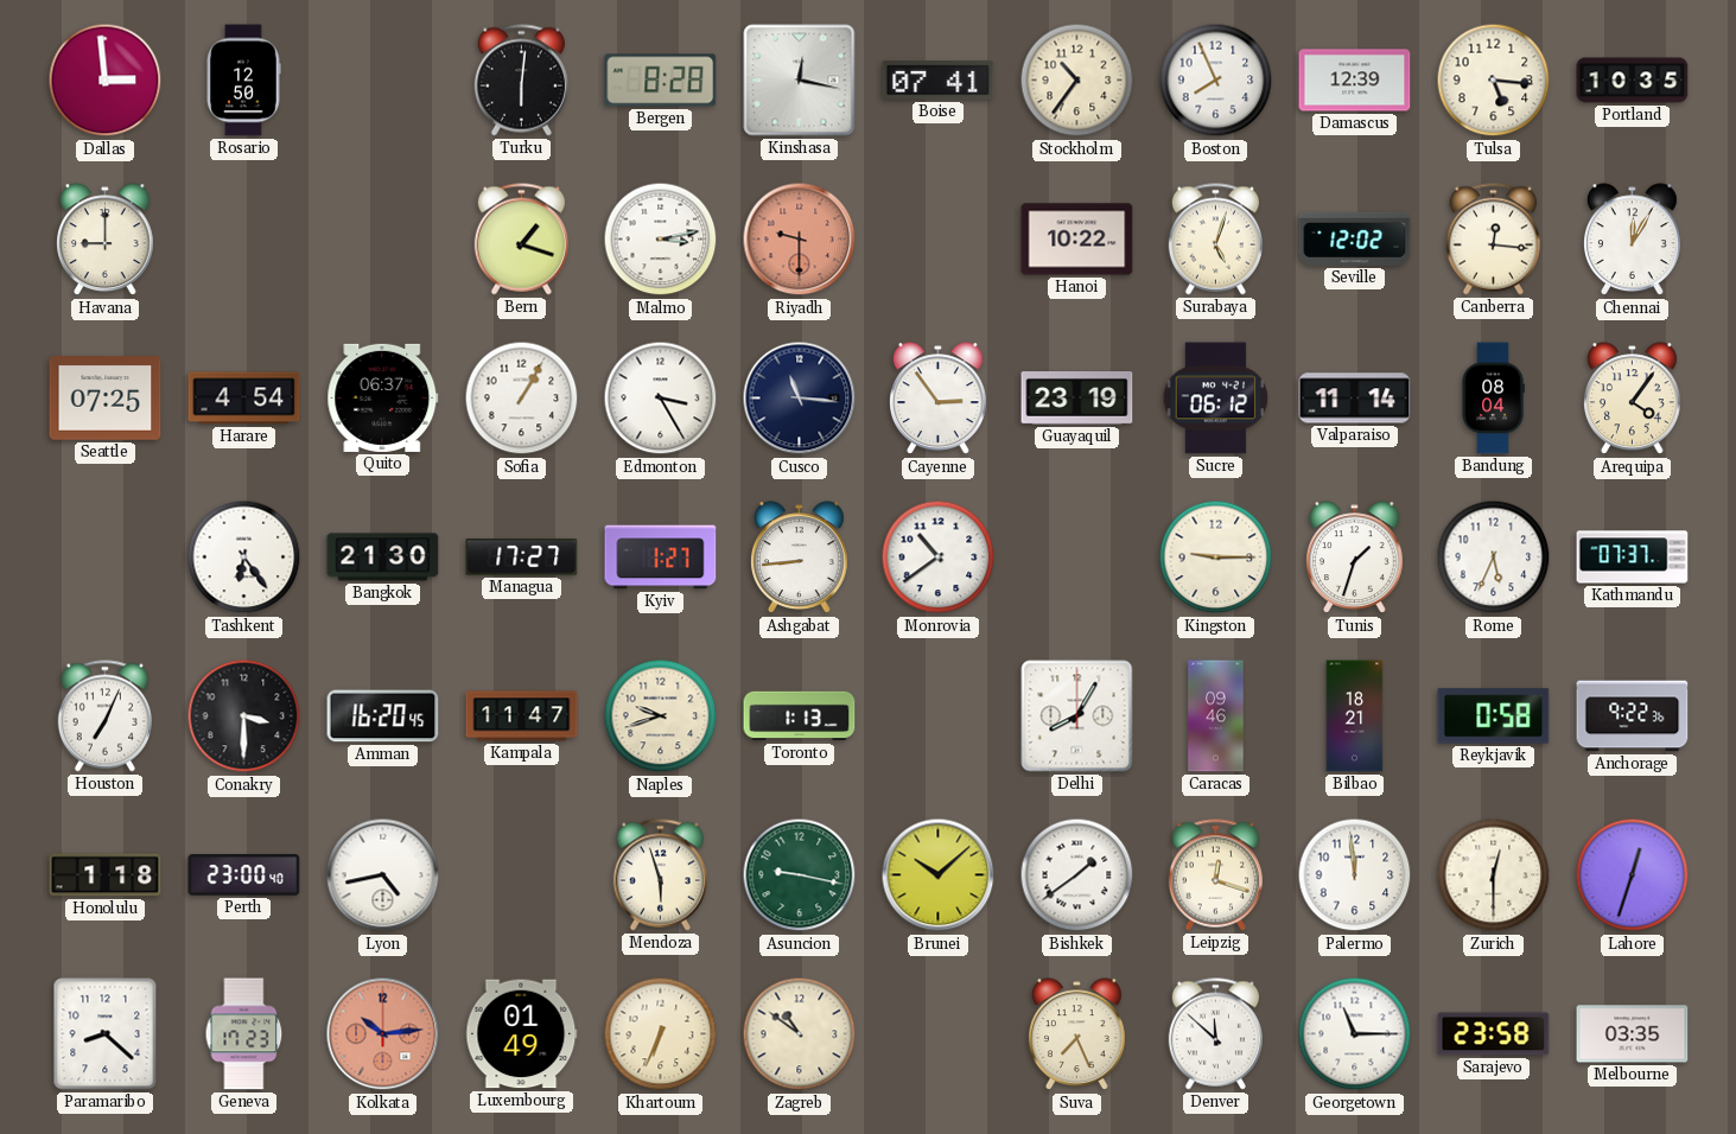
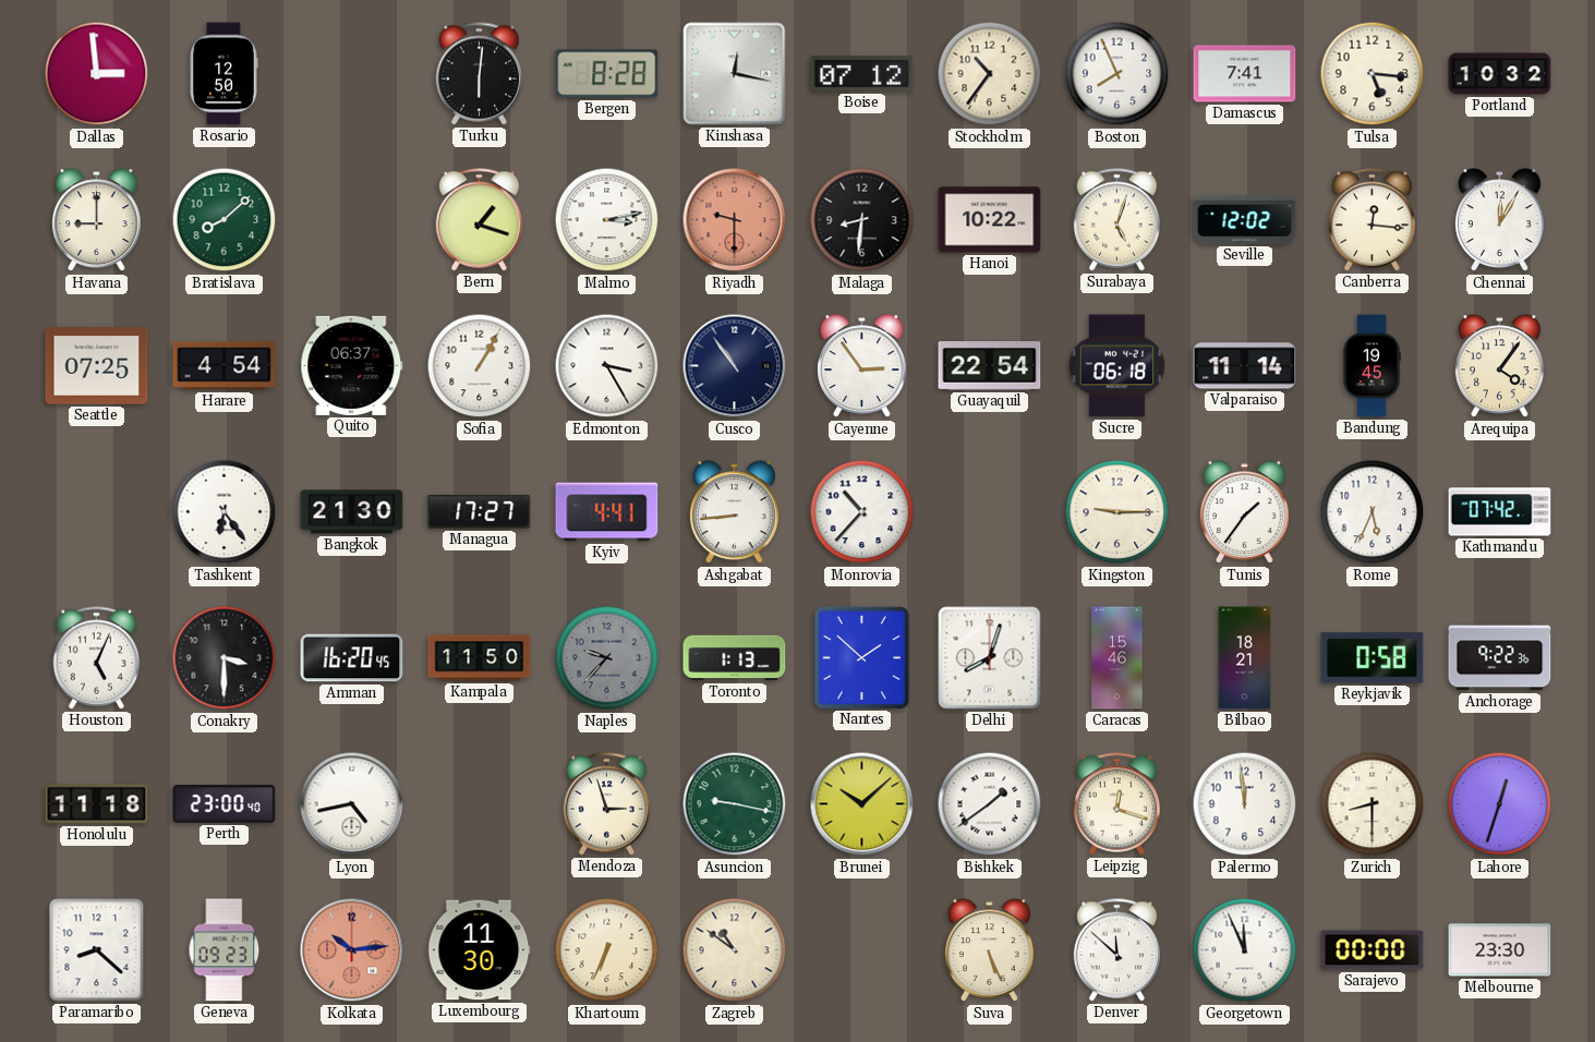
Boise: 07:41 -> 07:12 (862, 74)
Damascus: 12:39 -> 7:41 (1245, 74)
Portland: 10:35 -> 10:32 (1500, 74)
Bratislava: none -> 8:08 (225, 220)
Malaga: none -> 8:31 (862, 220)
Cusco: 11:16 -> 10:54 (735, 366)
Guayaquil: 23:19 -> 22:54 (990, 366)
Sucre: 06:12 -> 06:18 (1117, 366)
Bandung: 08:04 -> 19:45 (1372, 366)
Kyiv: 1:27 -> 4:41 (607, 512)
Monrovia: 10:39 -> 10:37 (862, 512)
Tunis: 1:33 -> 1:36 (1245, 512)
Kathmandu: 07:37 -> 07:42 (1500, 512)
Houston: 7:04 -> 5:04 (96, 658)
Kampala: 11:47 -> 11:50 (480, 658)
Naples: 9:42 -> 9:37 (607, 658)
Naples dial: cream -> grey (607, 658)
Nantes: none -> 1:52 (861, 657)
Delhi: 8:05 -> 8:03 (990, 658)
Caracas: 09:46 -> 15:46 (1117, 658)
Honolulu: 1:18 -> 11:18 (97, 804)
Mendoza: 5:57 -> 2:57 (606, 804)
Zurich: 12:30 -> 8:30 (1373, 804)
Geneva: 17:23 -> 09:23 (225, 950)
Luxembourg: 01:49 -> 11:30 (480, 950)
Suva: 7:26 -> 5:26 (990, 950)
Georgetown: 11:15 -> 11:56 (1245, 950)
Sarajevo: 23:58 -> 00:00 (1373, 950)
Melbourne: 03:35 -> 23:30 (1500, 950)
